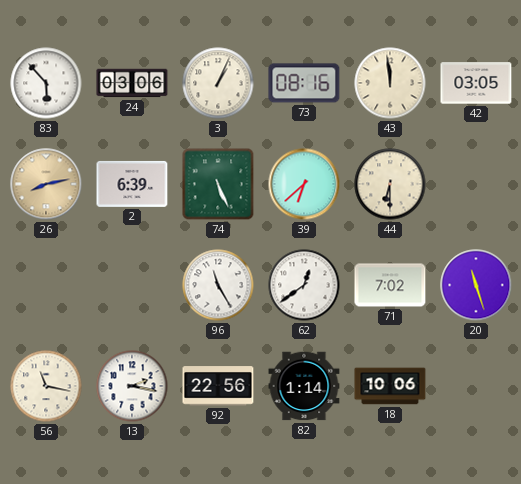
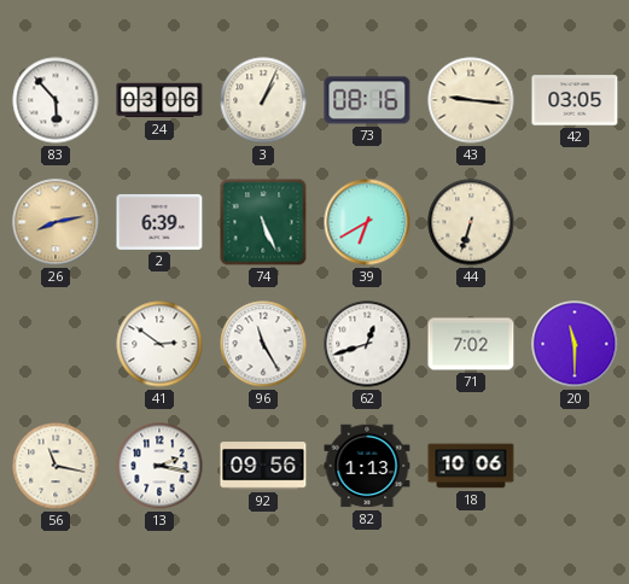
43: 11:59 -> 9:16 (471, 100)
39: 6:38 -> 6:40 (367, 222)
44: 6:30 -> 6:33 (471, 222)
41: none -> 2:51 (159, 344)
62: 12:39 -> 12:42 (367, 344)
20: 11:27 -> 11:30 (575, 344)
92: 22:56 -> 09:56 (263, 466)
82: 1:14 -> 1:13 (367, 466)
